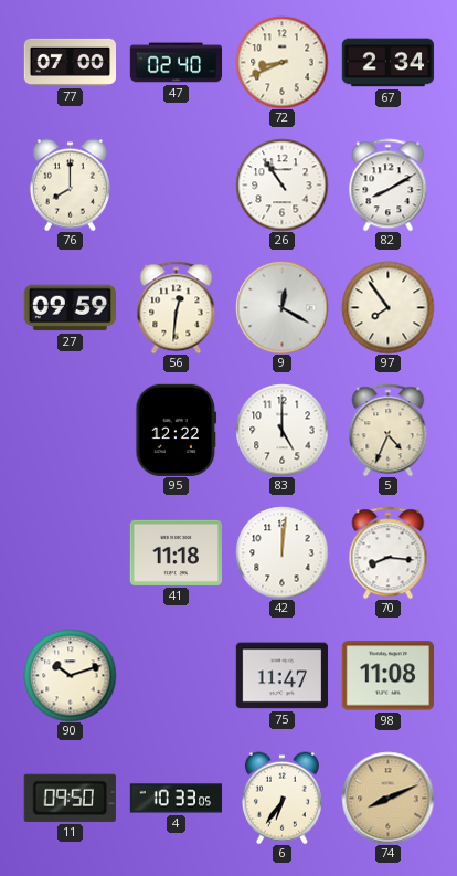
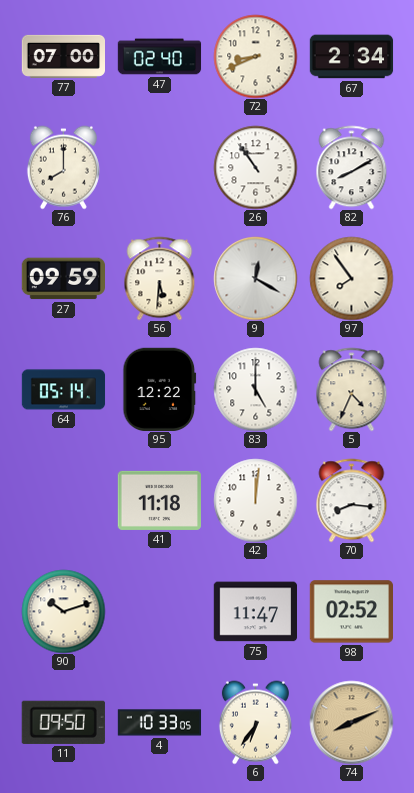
56: 12:31 -> 5:31 (160, 278)
64: none -> 05:14 (63, 390)
98: 11:08 -> 02:52 (351, 612)
